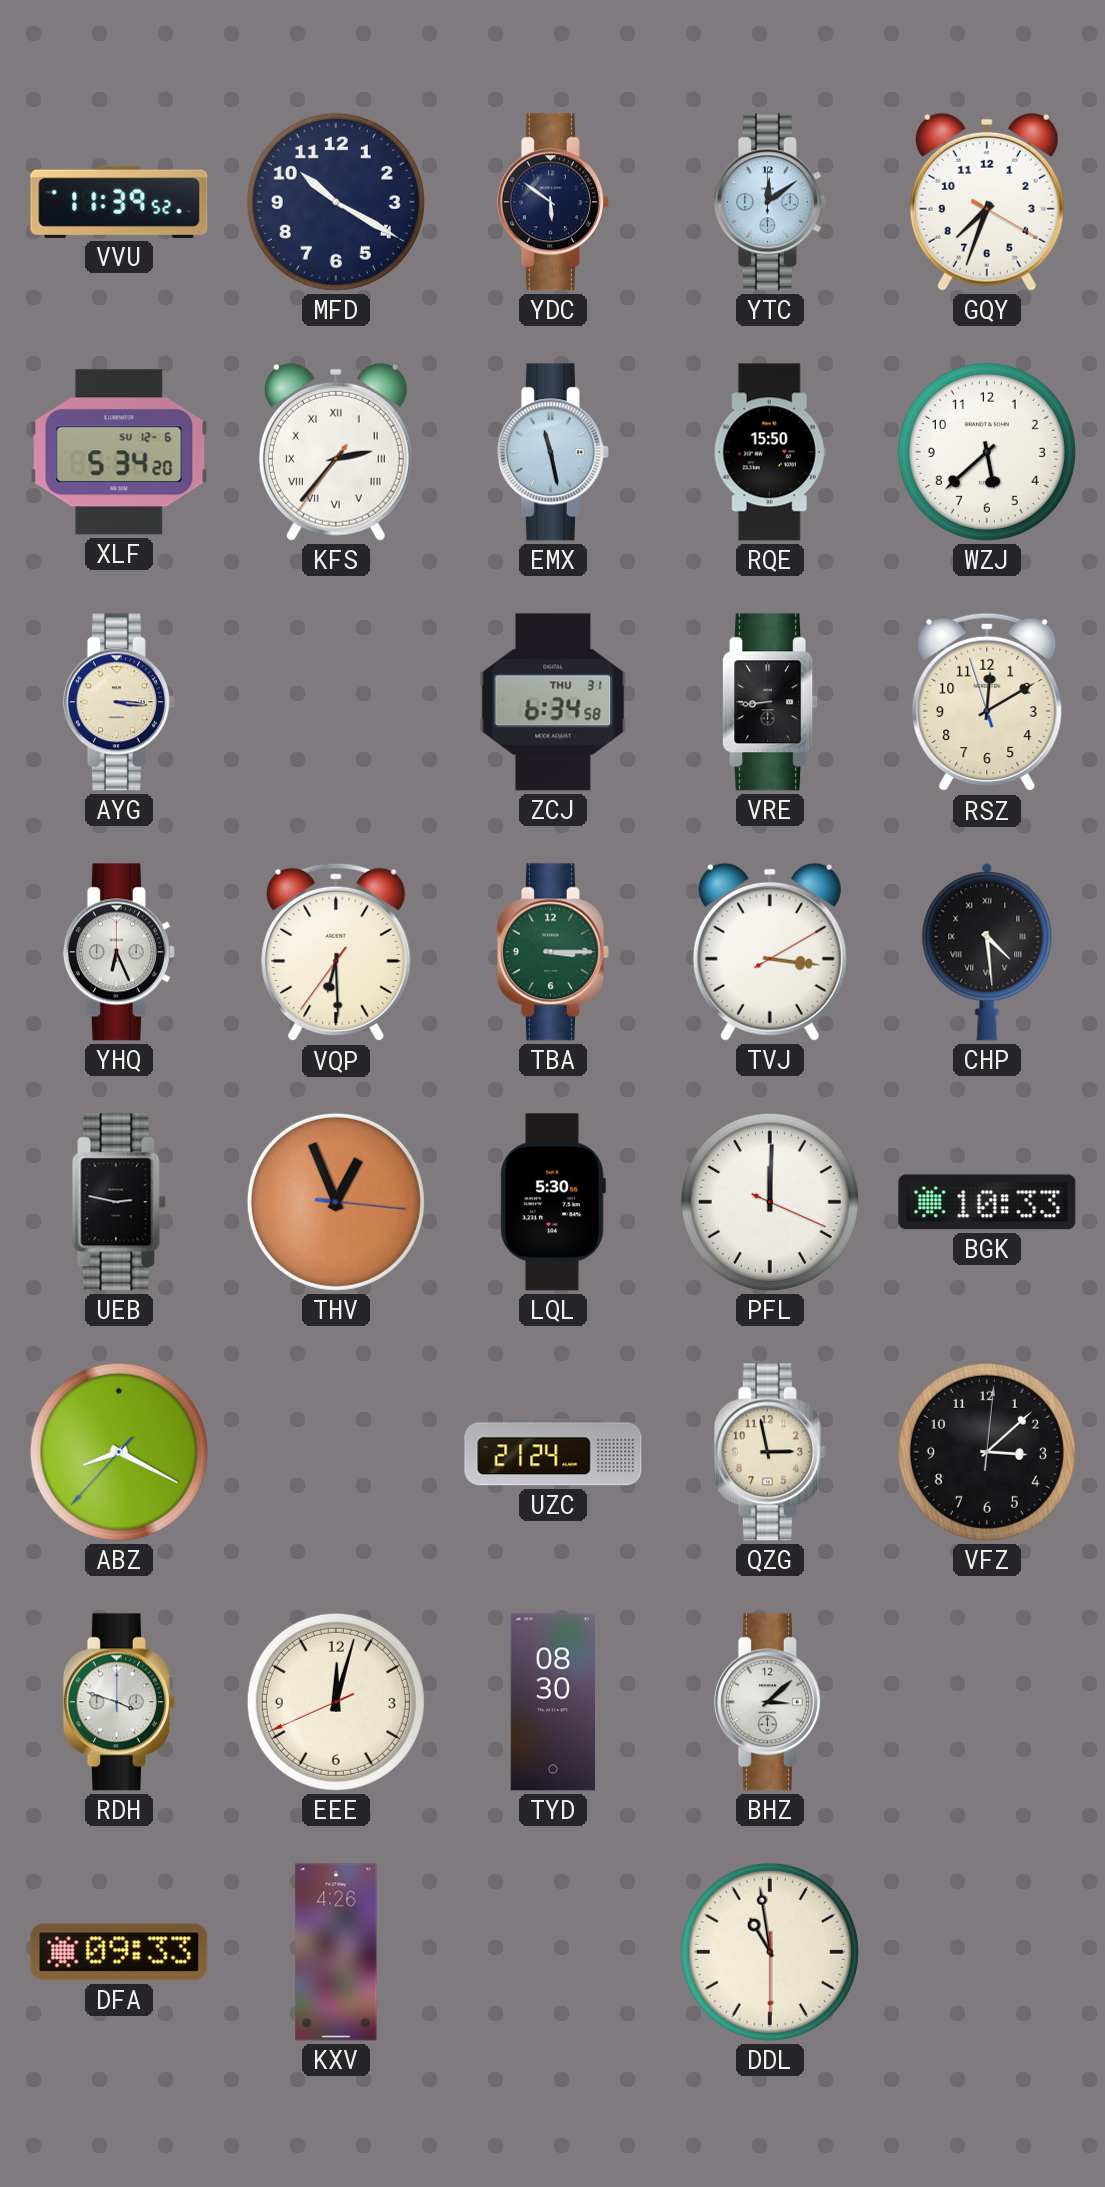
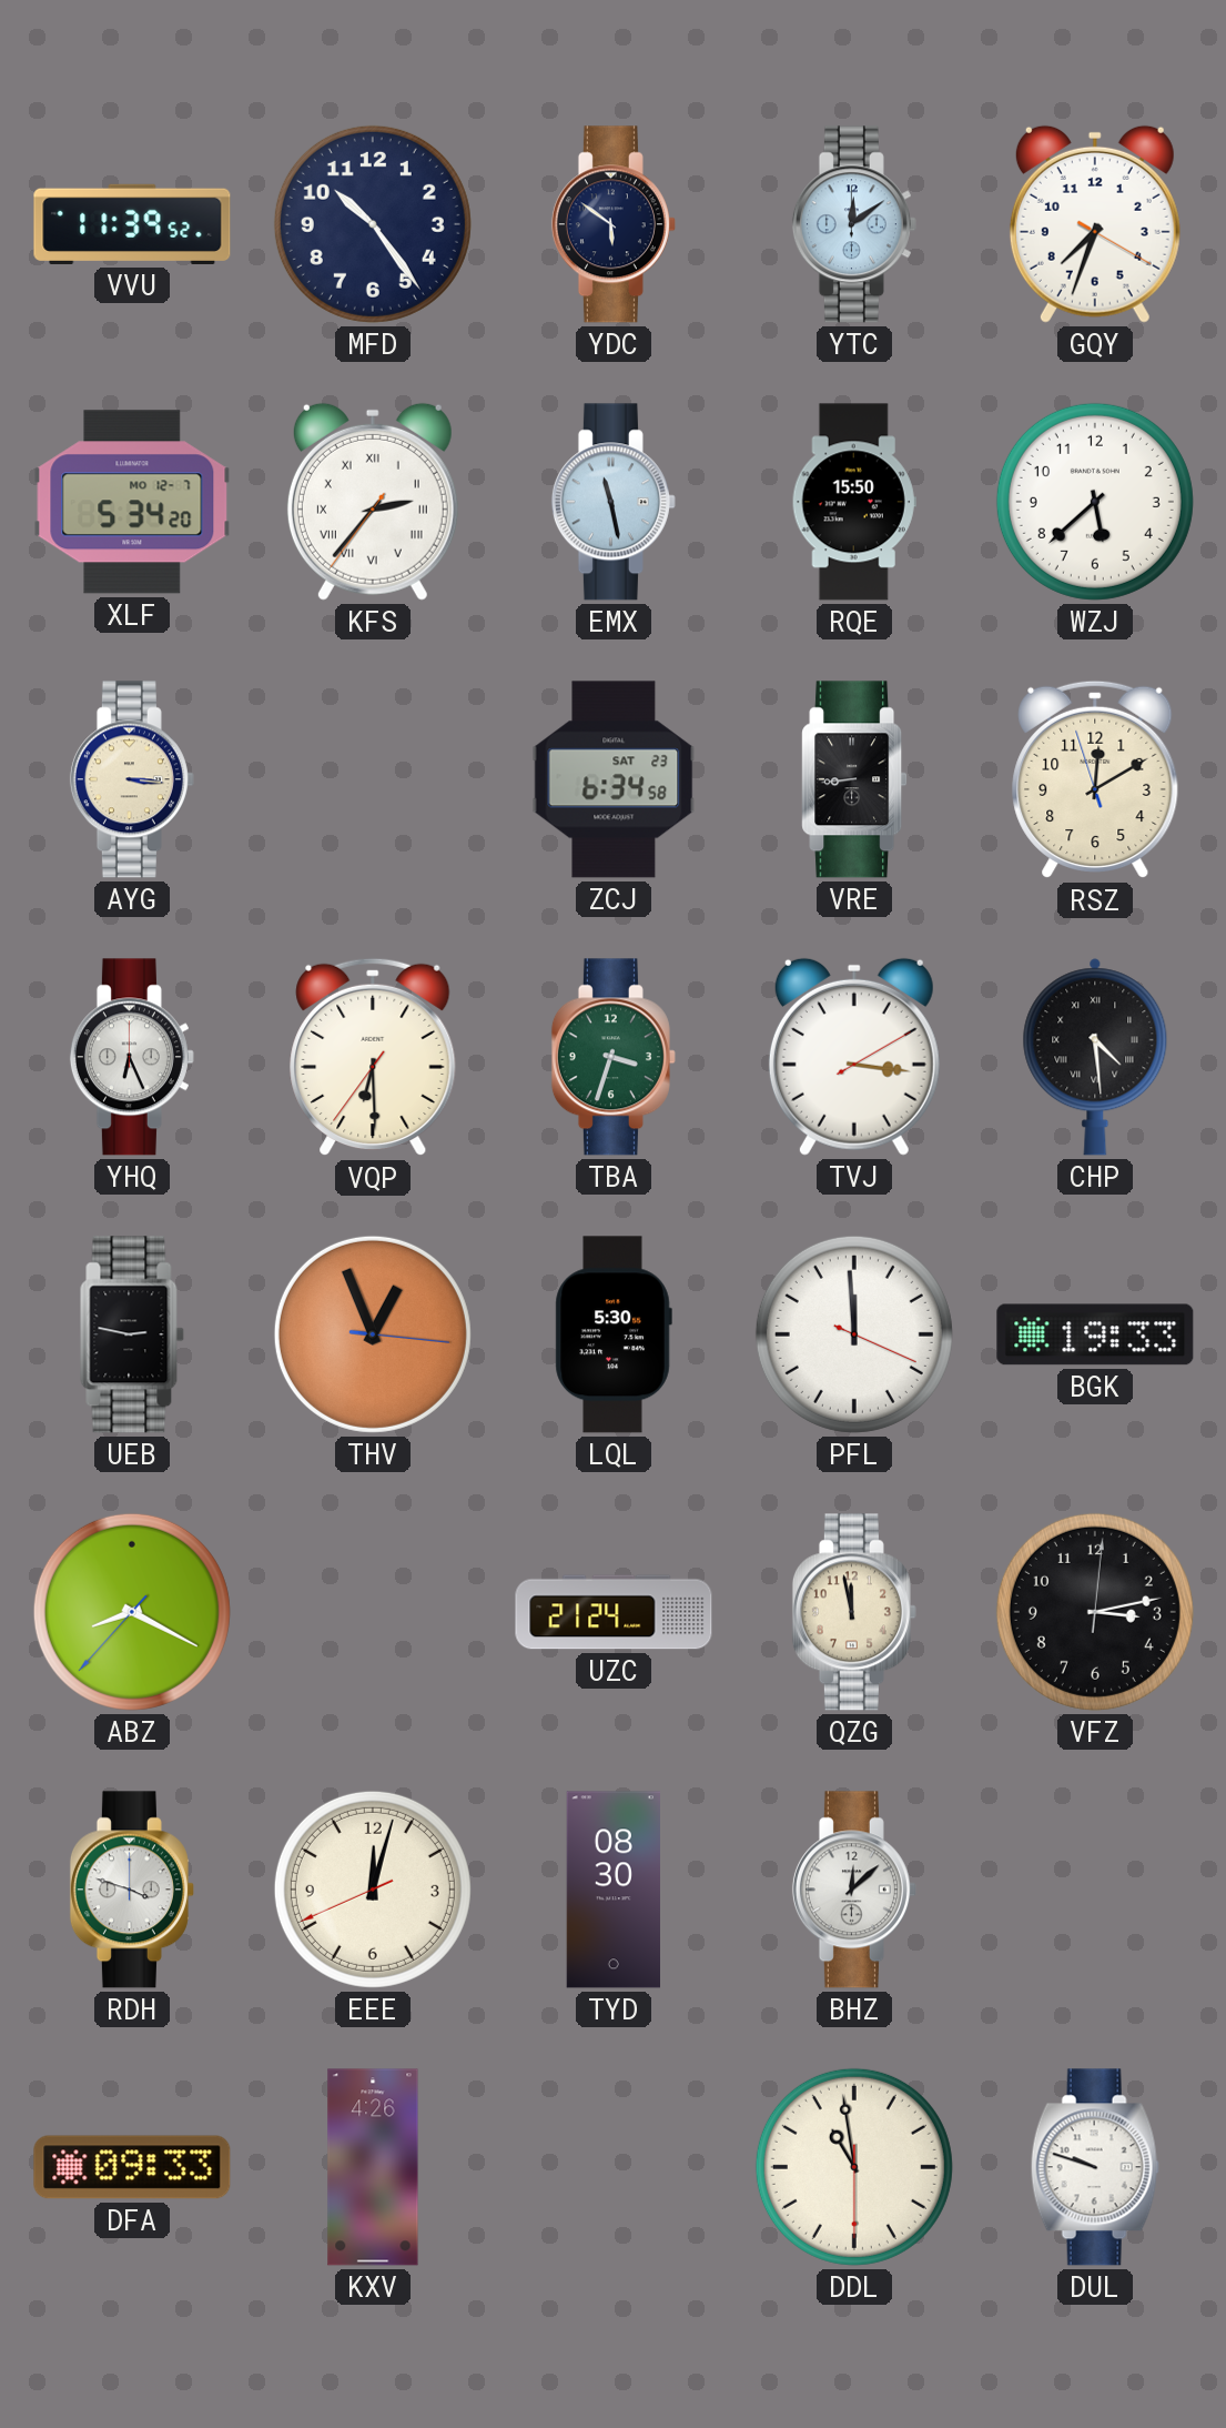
MFD: 10:20 -> 10:24 (373, 224)
XLF date: SU 12-6 -> MO 12-7 (132, 502)
ZCJ date: THU 31 -> SAT 23 (614, 779)
TBA: 3:15 -> 3:33 (614, 1057)
PFL: 12:00 -> 11:59 (854, 1334)
BGK: 10:33 -> 19:33 (1095, 1334)
QZG: 2:58 -> 11:58 (854, 1612)
VFZ: 3:08 -> 3:13 (1095, 1612)
BHZ: 3:08 -> 12:08 (854, 1890)
DUL: none -> 9:48 (1095, 2167)
